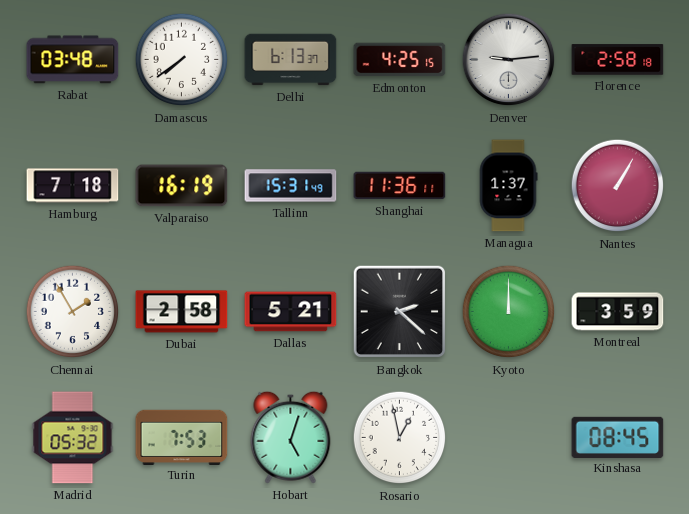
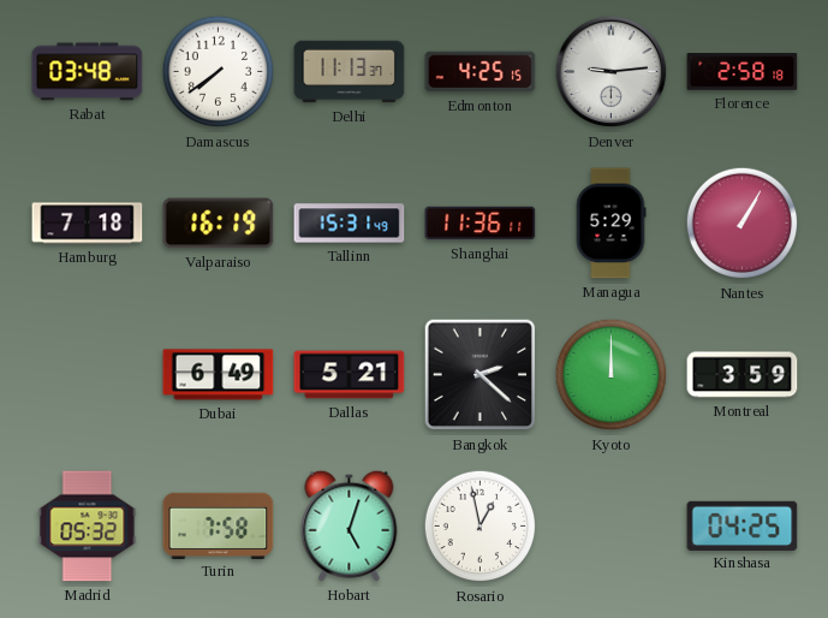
Delhi: 6:13 -> 11:13 (350, 72)
Managua: 1:37 -> 5:29 (610, 224)
Chennai: 1:55 -> none (73, 312)
Dubai: 2:58 -> 6:49 (219, 375)
Turin: 7:53 -> 7:58 (219, 525)
Kinshasa: 08:45 -> 04:25 (743, 525)
